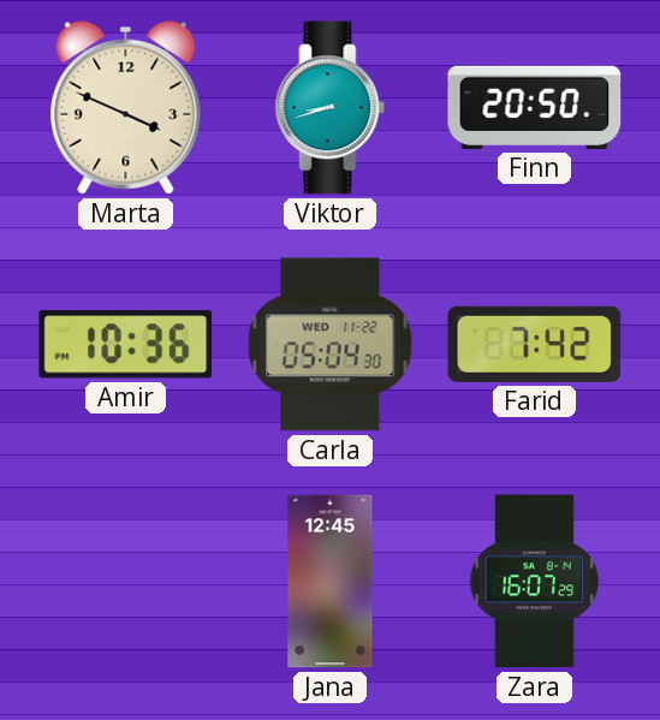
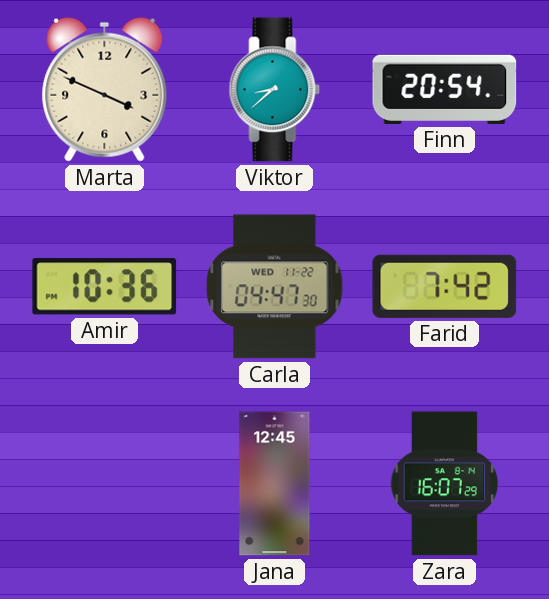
Viktor: 8:42 -> 8:38 (275, 90)
Finn: 20:50 -> 20:54 (445, 89)
Carla: 05:04 -> 04:47 (275, 287)
